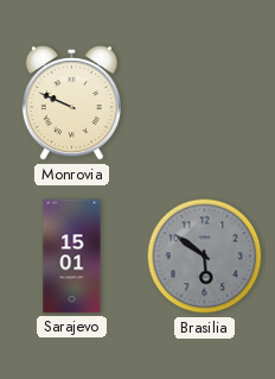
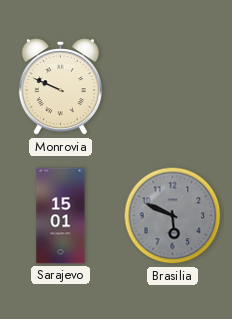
Brasilia: 5:51 -> 5:49 (173, 216)
